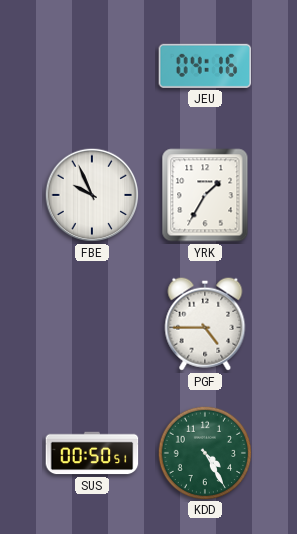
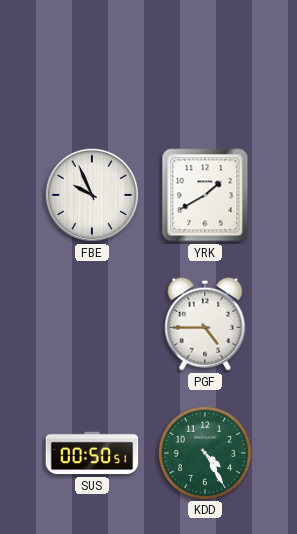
JEU: 04:16 -> none (205, 66)
YRK: 1:35 -> 1:40 (205, 195)
